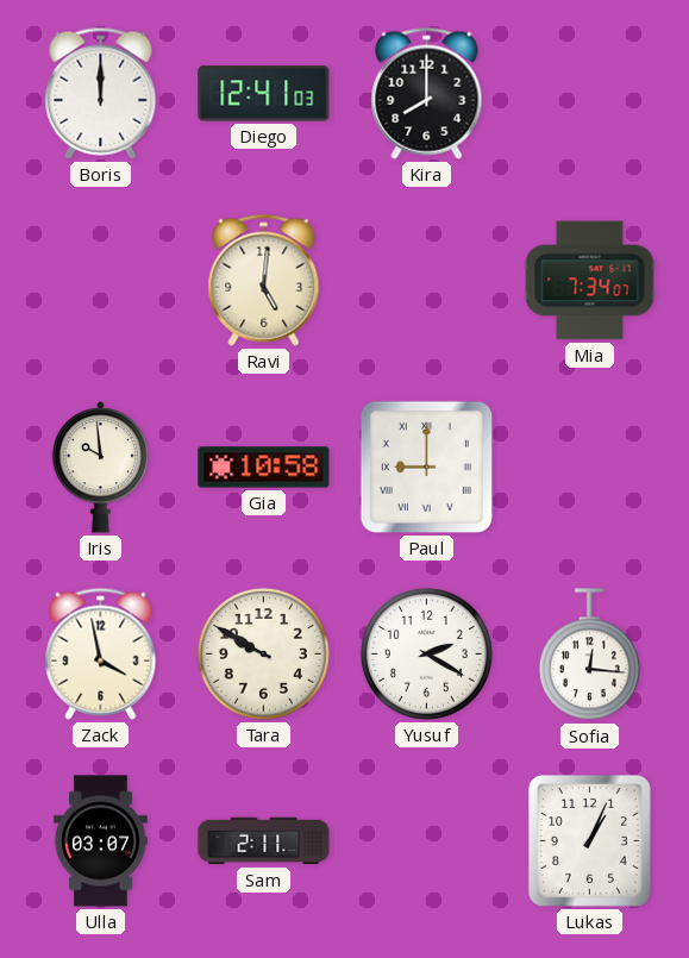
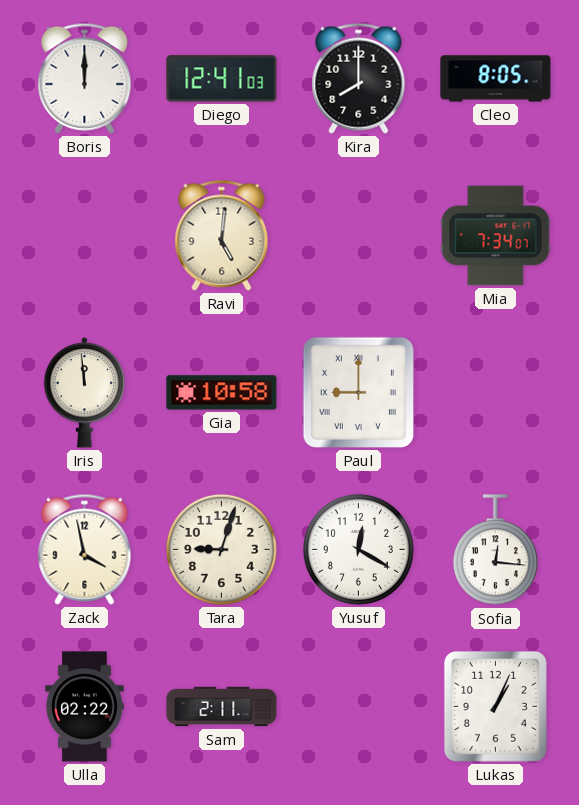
Cleo: none -> 8:05 (496, 79)
Iris: 9:59 -> 11:59 (85, 393)
Tara: 9:50 -> 9:03 (221, 549)
Yusuf: 2:20 -> 12:20 (358, 549)
Ulla: 03:07 -> 02:22 (85, 707)
